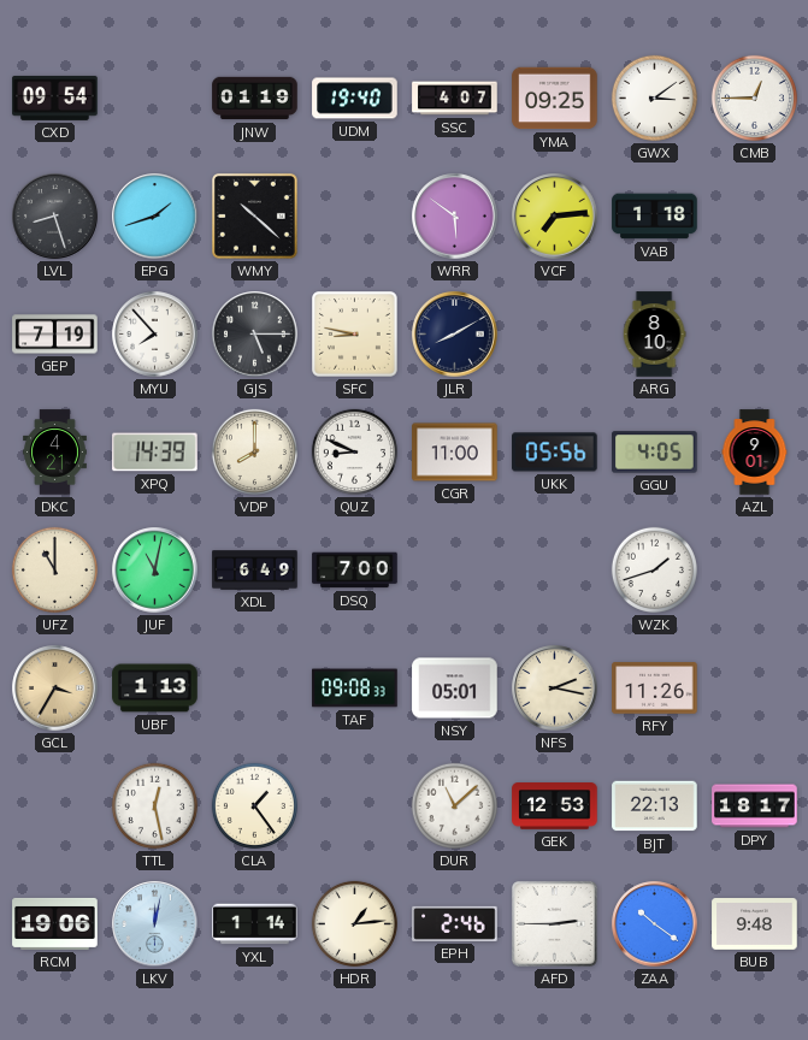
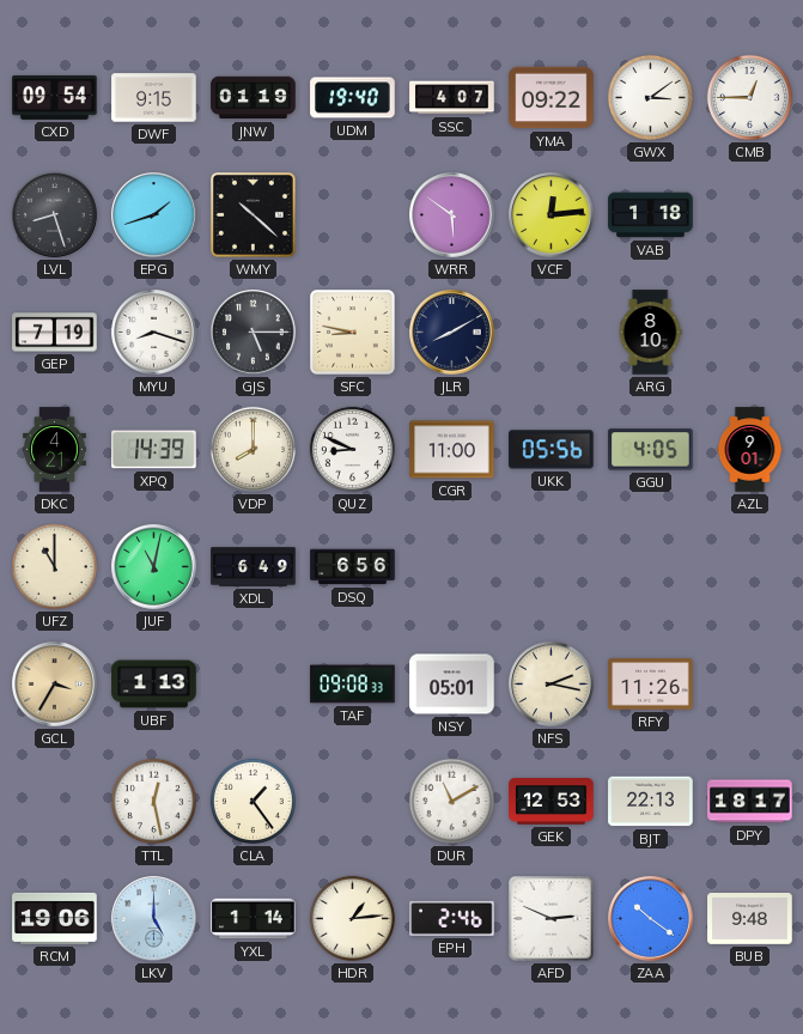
DWF: none -> 9:15 (154, 98)
YMA: 09:25 -> 09:22 (552, 98)
VCF: 7:14 -> 12:14 (552, 215)
MYU: 7:53 -> 8:18 (154, 333)
DSQ: 7:00 -> 6:56 (353, 567)
WZK: 1:42 -> none (654, 569)
DUR: 11:08 -> 11:10 (451, 801)
LKV: 12:02 -> 5:00 (154, 919)
AFD: 2:45 -> 2:49 (552, 919)
